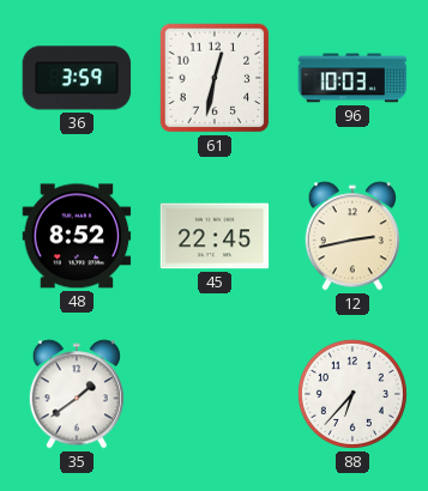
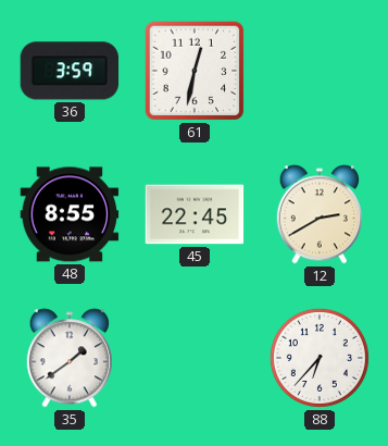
96: 10:03 -> none (352, 78)
48: 8:52 -> 8:55 (70, 214)
12: 2:43 -> 2:40 (318, 214)
